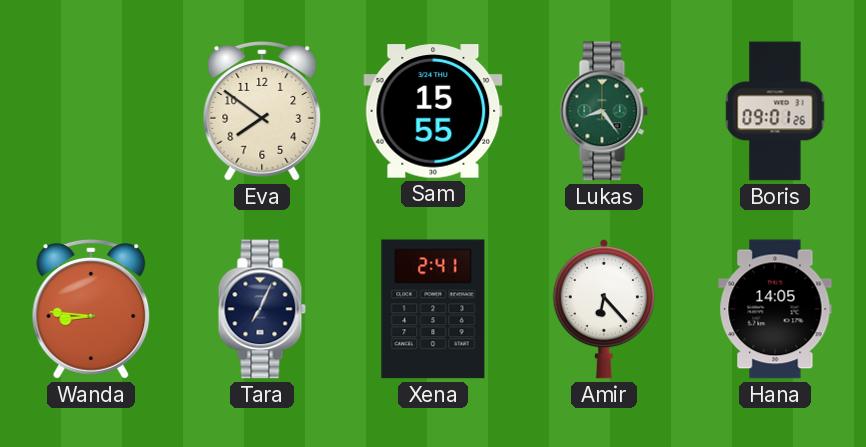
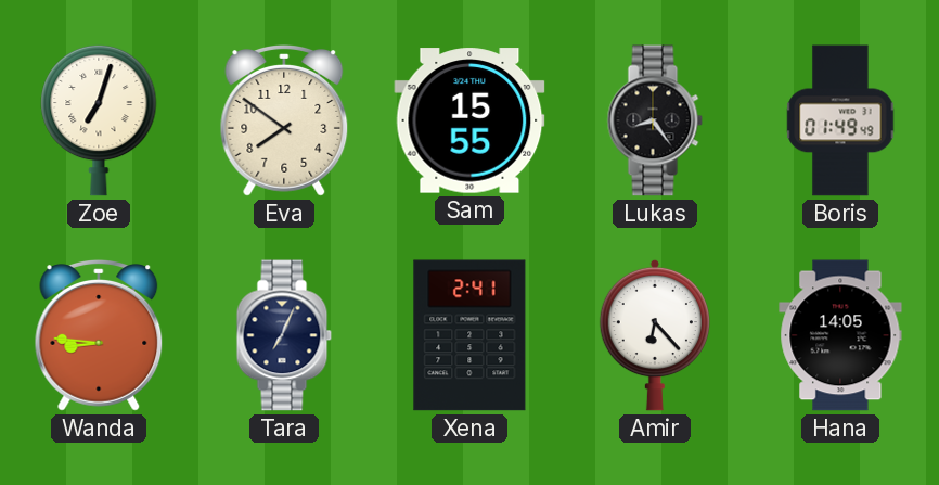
Zoe: none -> 7:03 (99, 120)
Lukas dial: green -> black (655, 120)
Boris: 09:01 -> 01:49 (840, 120)
